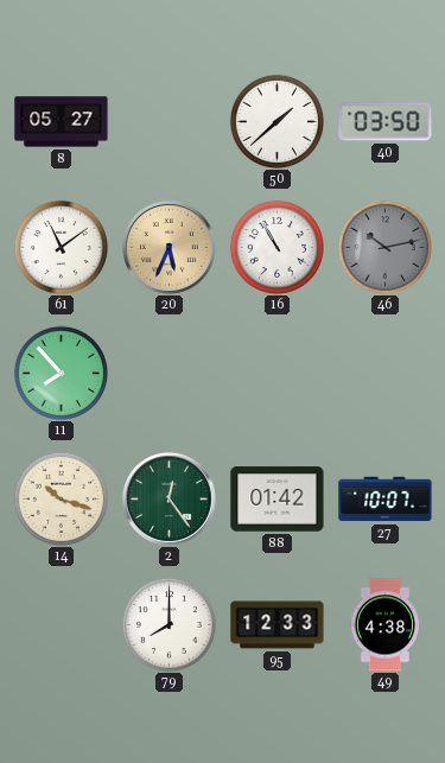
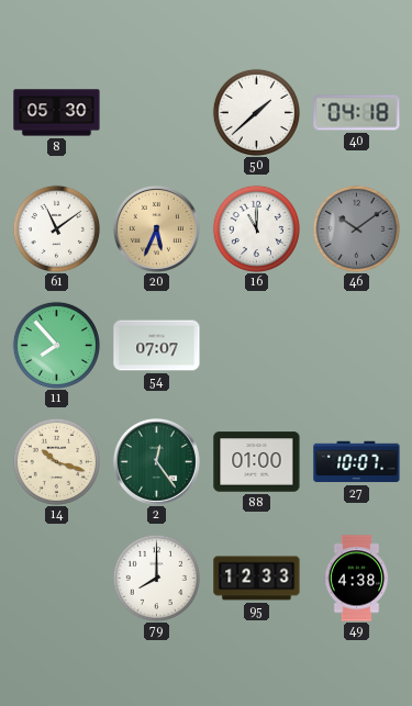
8: 05:27 -> 05:30 (57, 113)
40: 03:50 -> 04:18 (357, 113)
16: 10:55 -> 11:00 (256, 228)
46: 10:13 -> 10:09 (356, 228)
54: none -> 07:07 (157, 346)
88: 01:42 -> 01:00 (257, 462)
